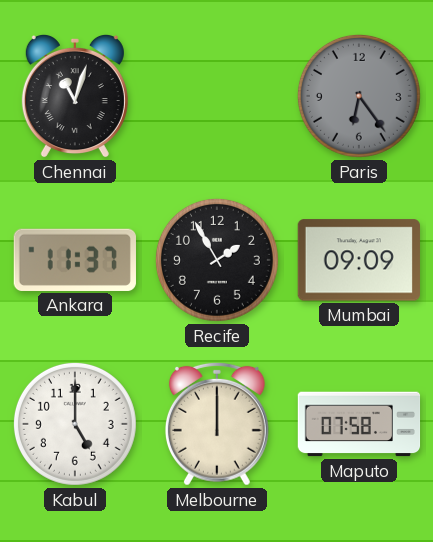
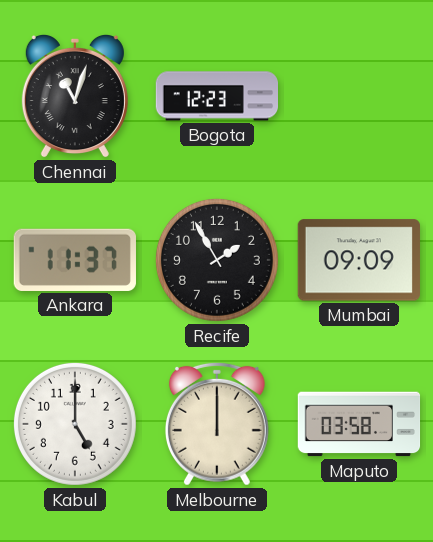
Bogota: none -> 12:23 (216, 96)
Paris: 6:24 -> none (359, 96)
Maputo: 07:58 -> 03:58 (359, 424)
